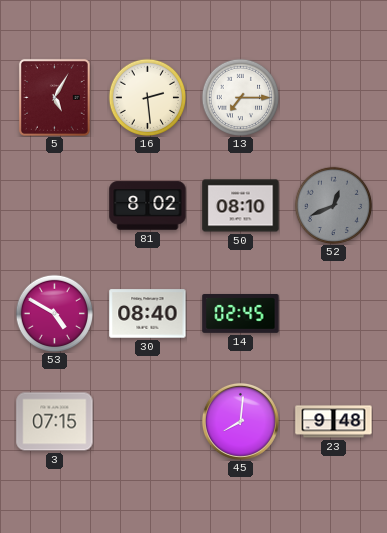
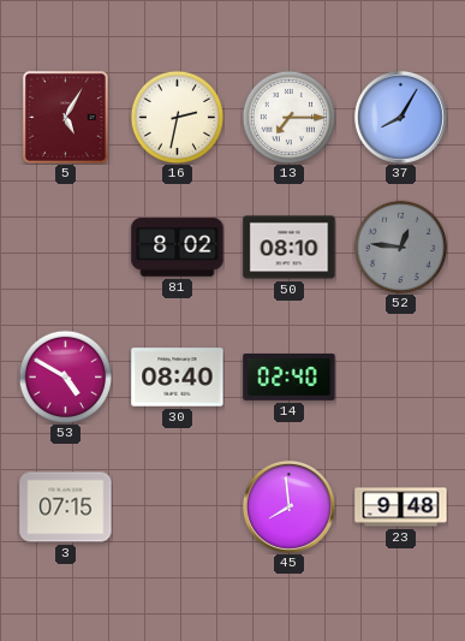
16: 2:29 -> 2:32 (177, 117)
37: none -> 8:05 (400, 117)
52: 12:41 -> 12:46 (400, 247)
14: 02:45 -> 02:40 (290, 376)
45: 8:01 -> 7:59 (288, 506)
